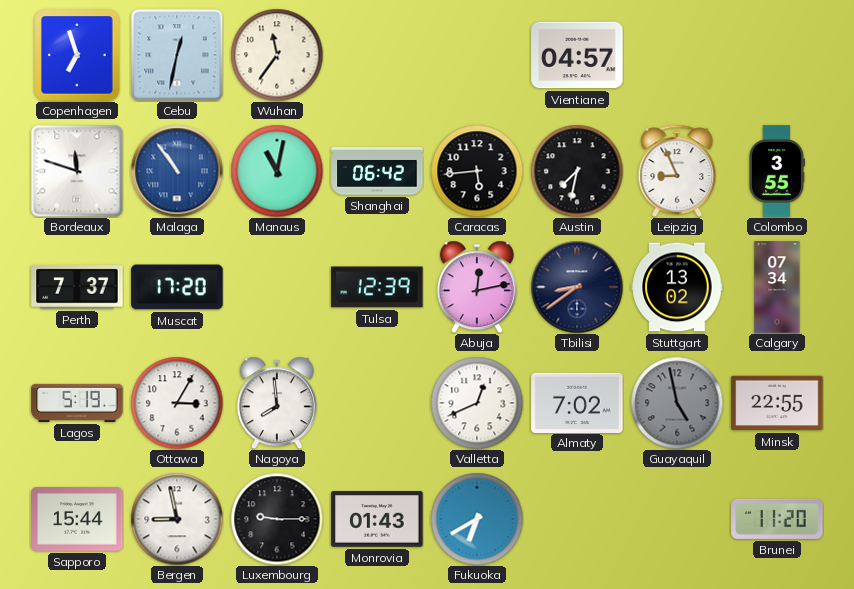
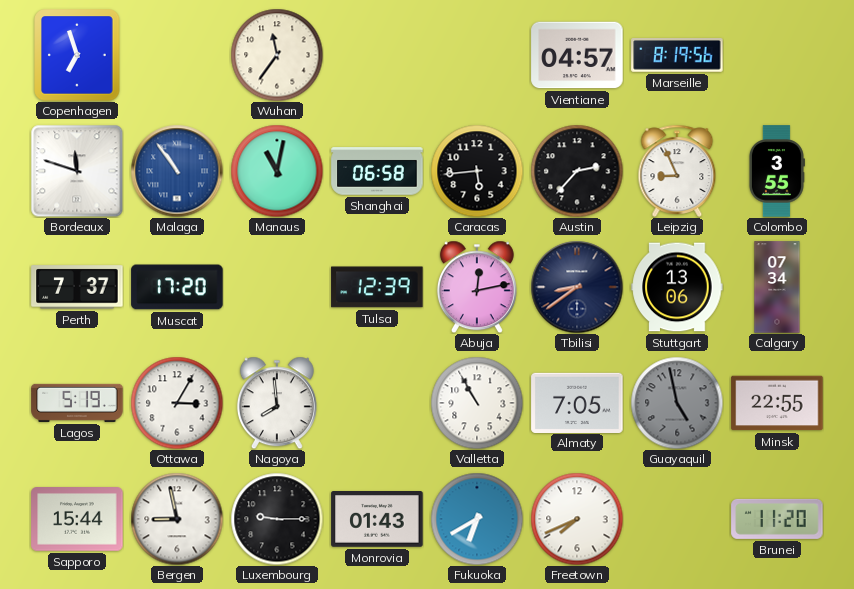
Cebu: 12:32 -> none (177, 55)
Marseille: none -> 8:19 (677, 56)
Shanghai: 06:42 -> 06:58 (377, 171)
Austin: 7:32 -> 2:37 (577, 171)
Stuttgart: 13:02 -> 13:06 (677, 287)
Valletta: 12:41 -> 10:55 (477, 403)
Almaty: 7:02 -> 7:05 (577, 402)
Freetown: none -> 7:41 (577, 519)
